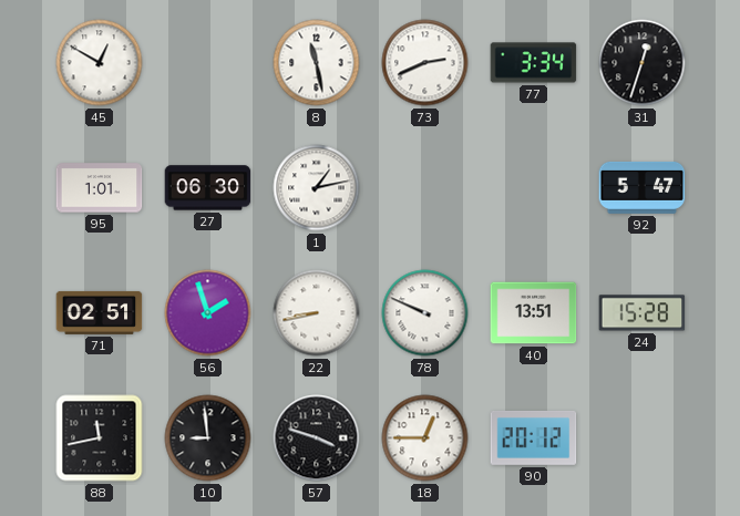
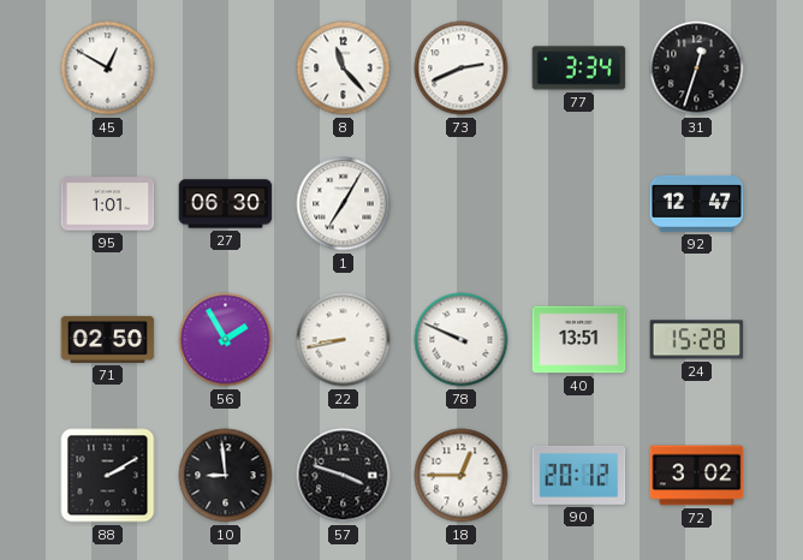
8: 11:28 -> 11:23 (344, 68)
1: 1:13 -> 7:05 (344, 204)
92: 5:47 -> 12:47 (697, 203)
71: 02:51 -> 02:50 (108, 339)
56: 1:57 -> 1:55 (226, 340)
88: 11:43 -> 2:10 (108, 476)
72: none -> 3:02 (697, 476)
